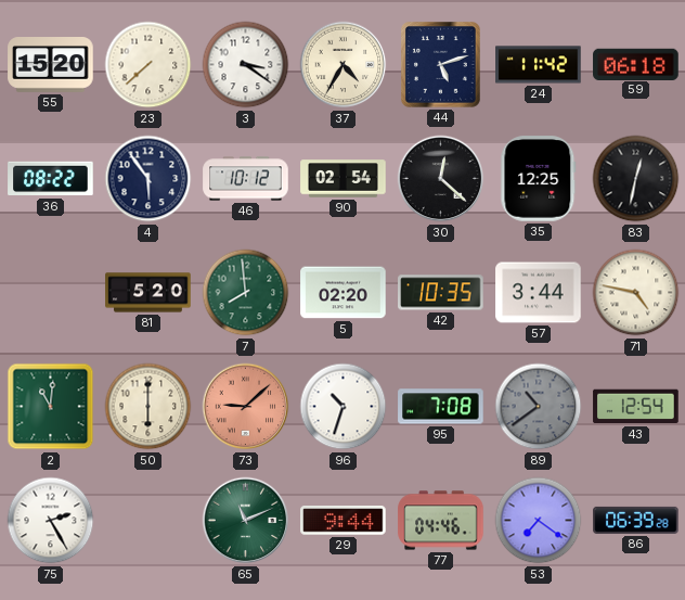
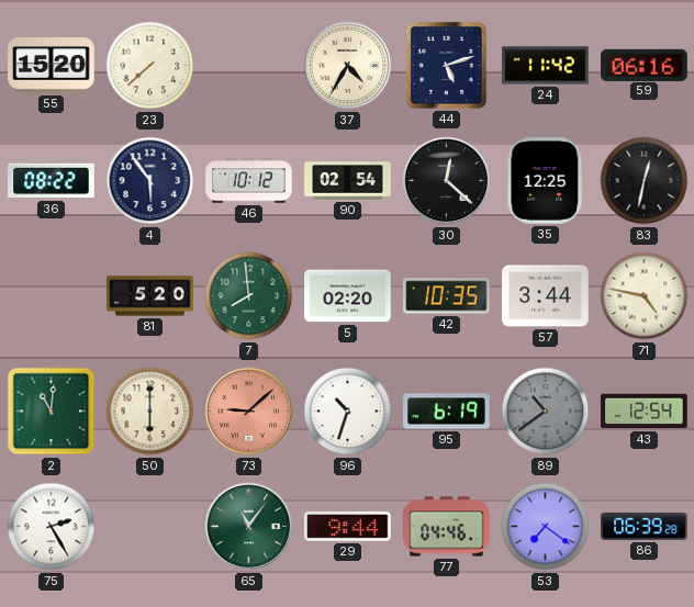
3: 3:21 -> none (246, 65)
59: 06:18 -> 06:16 (645, 65)
95: 7:08 -> 6:19 (447, 412)
65: 11:11 -> 11:06 (249, 527)
